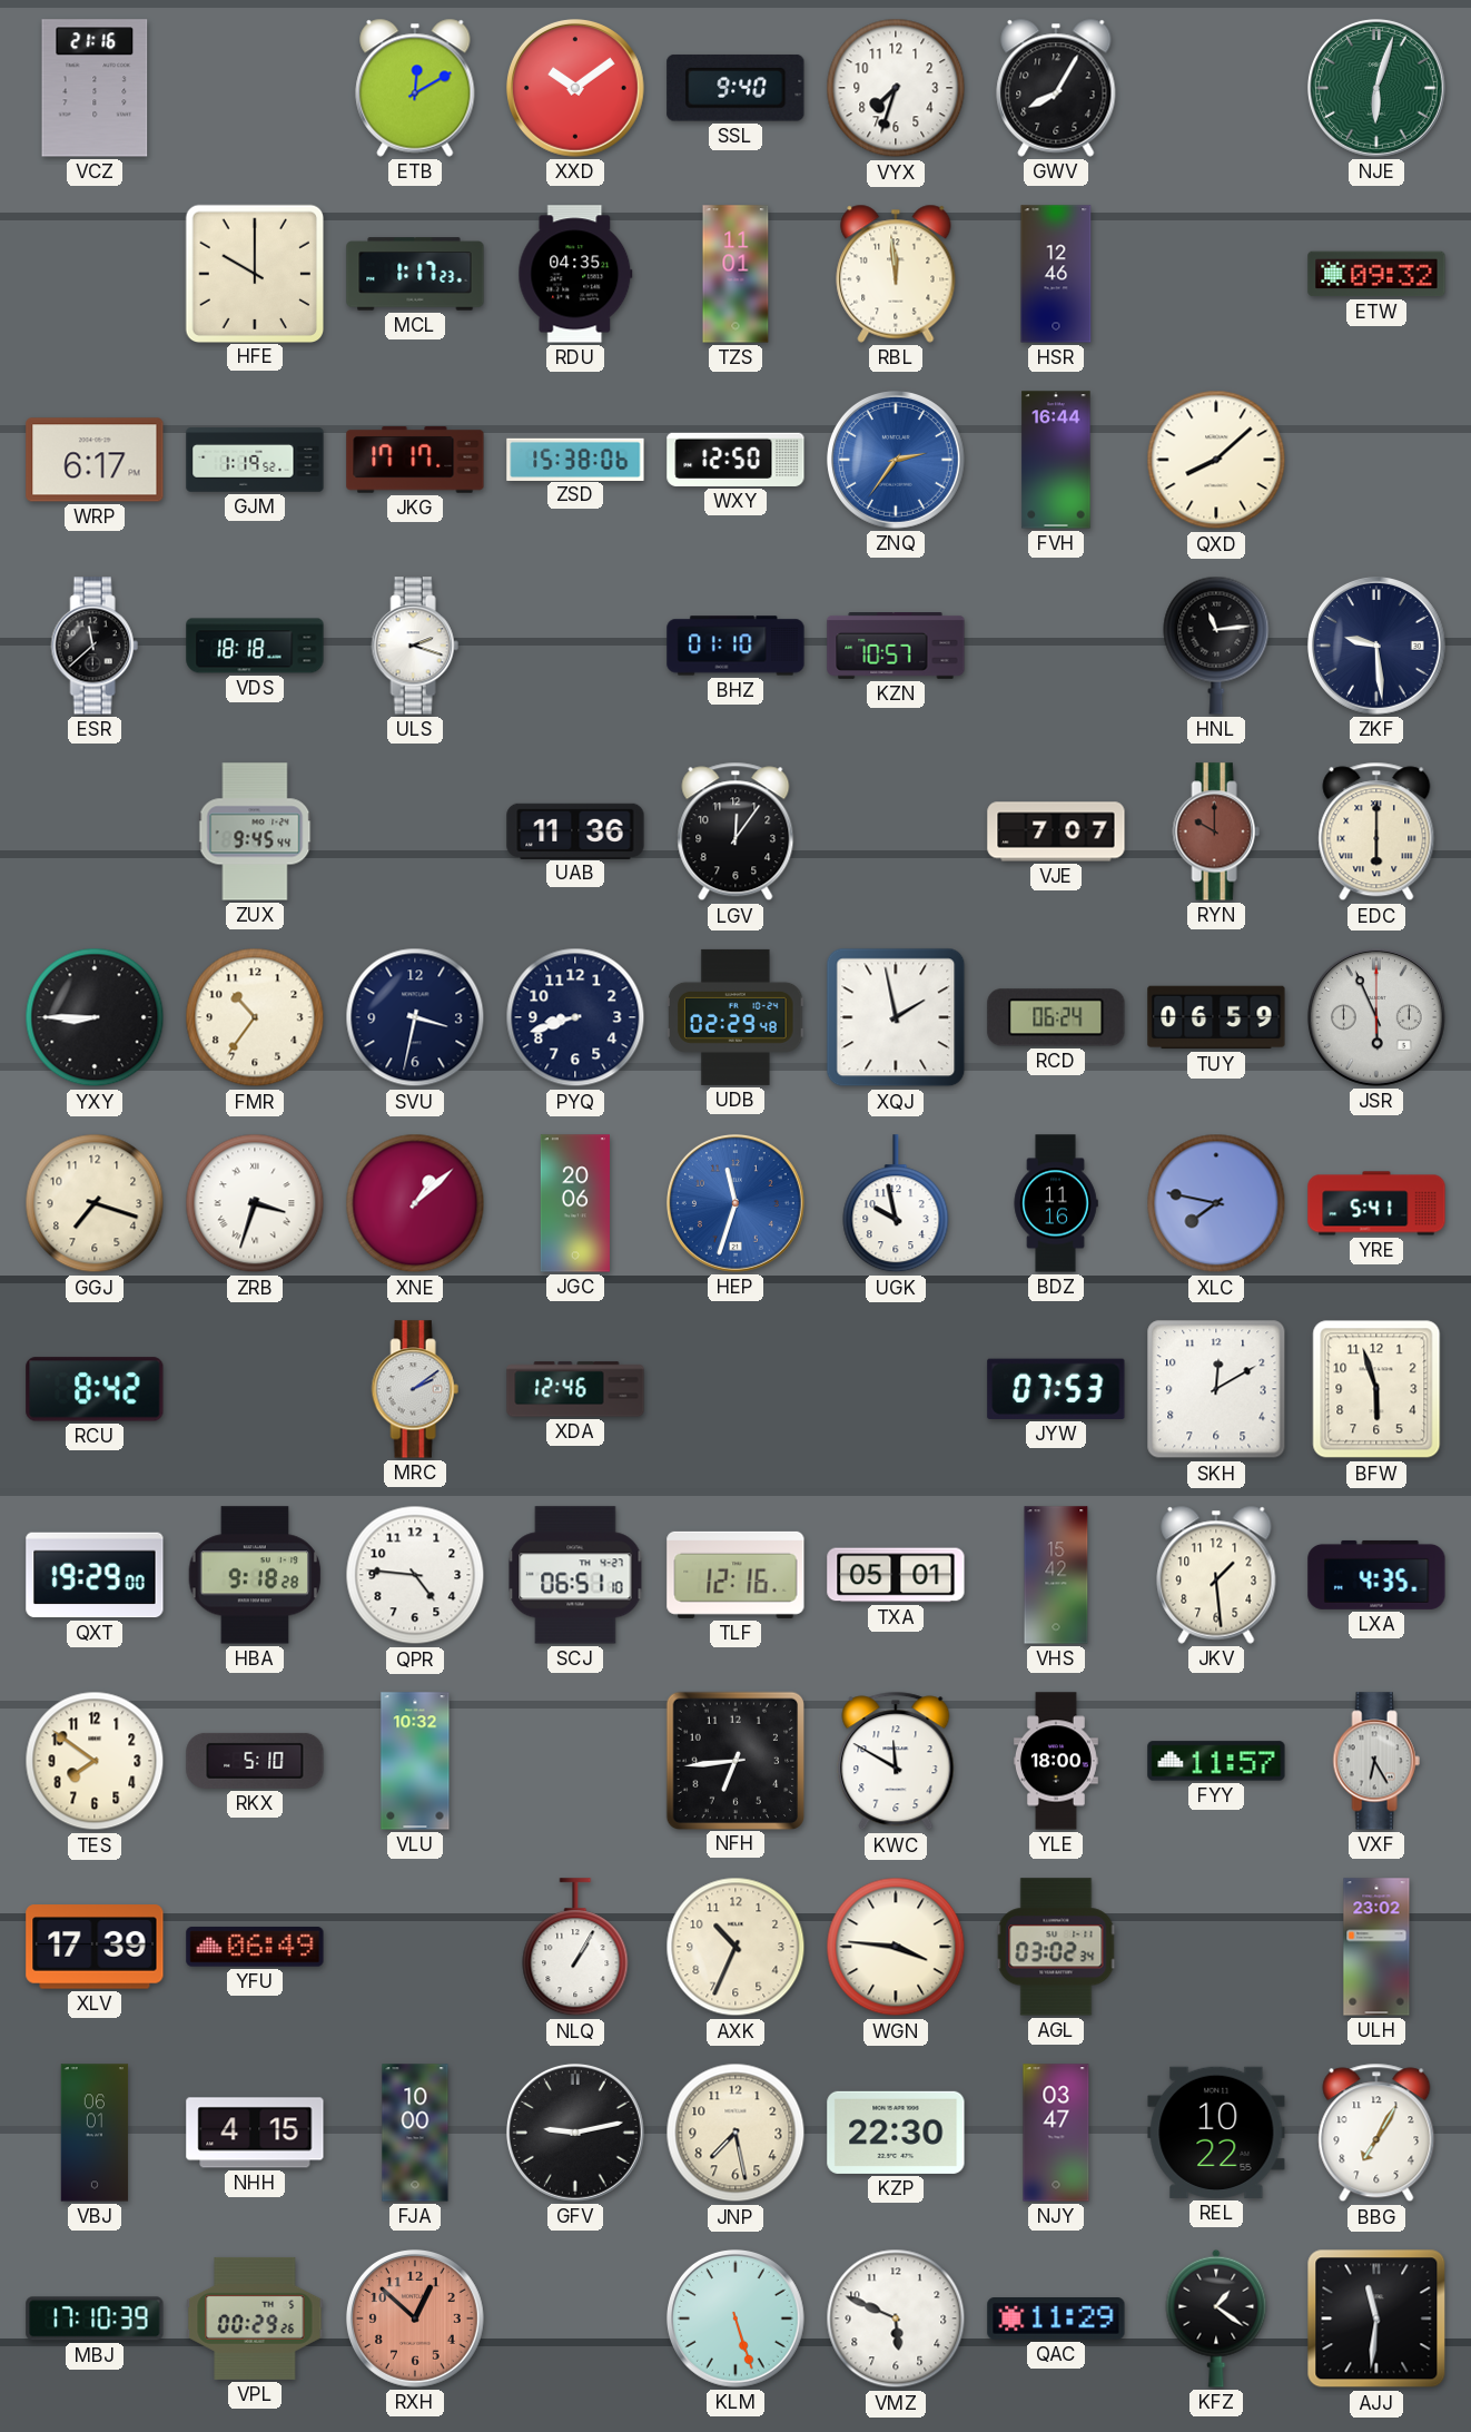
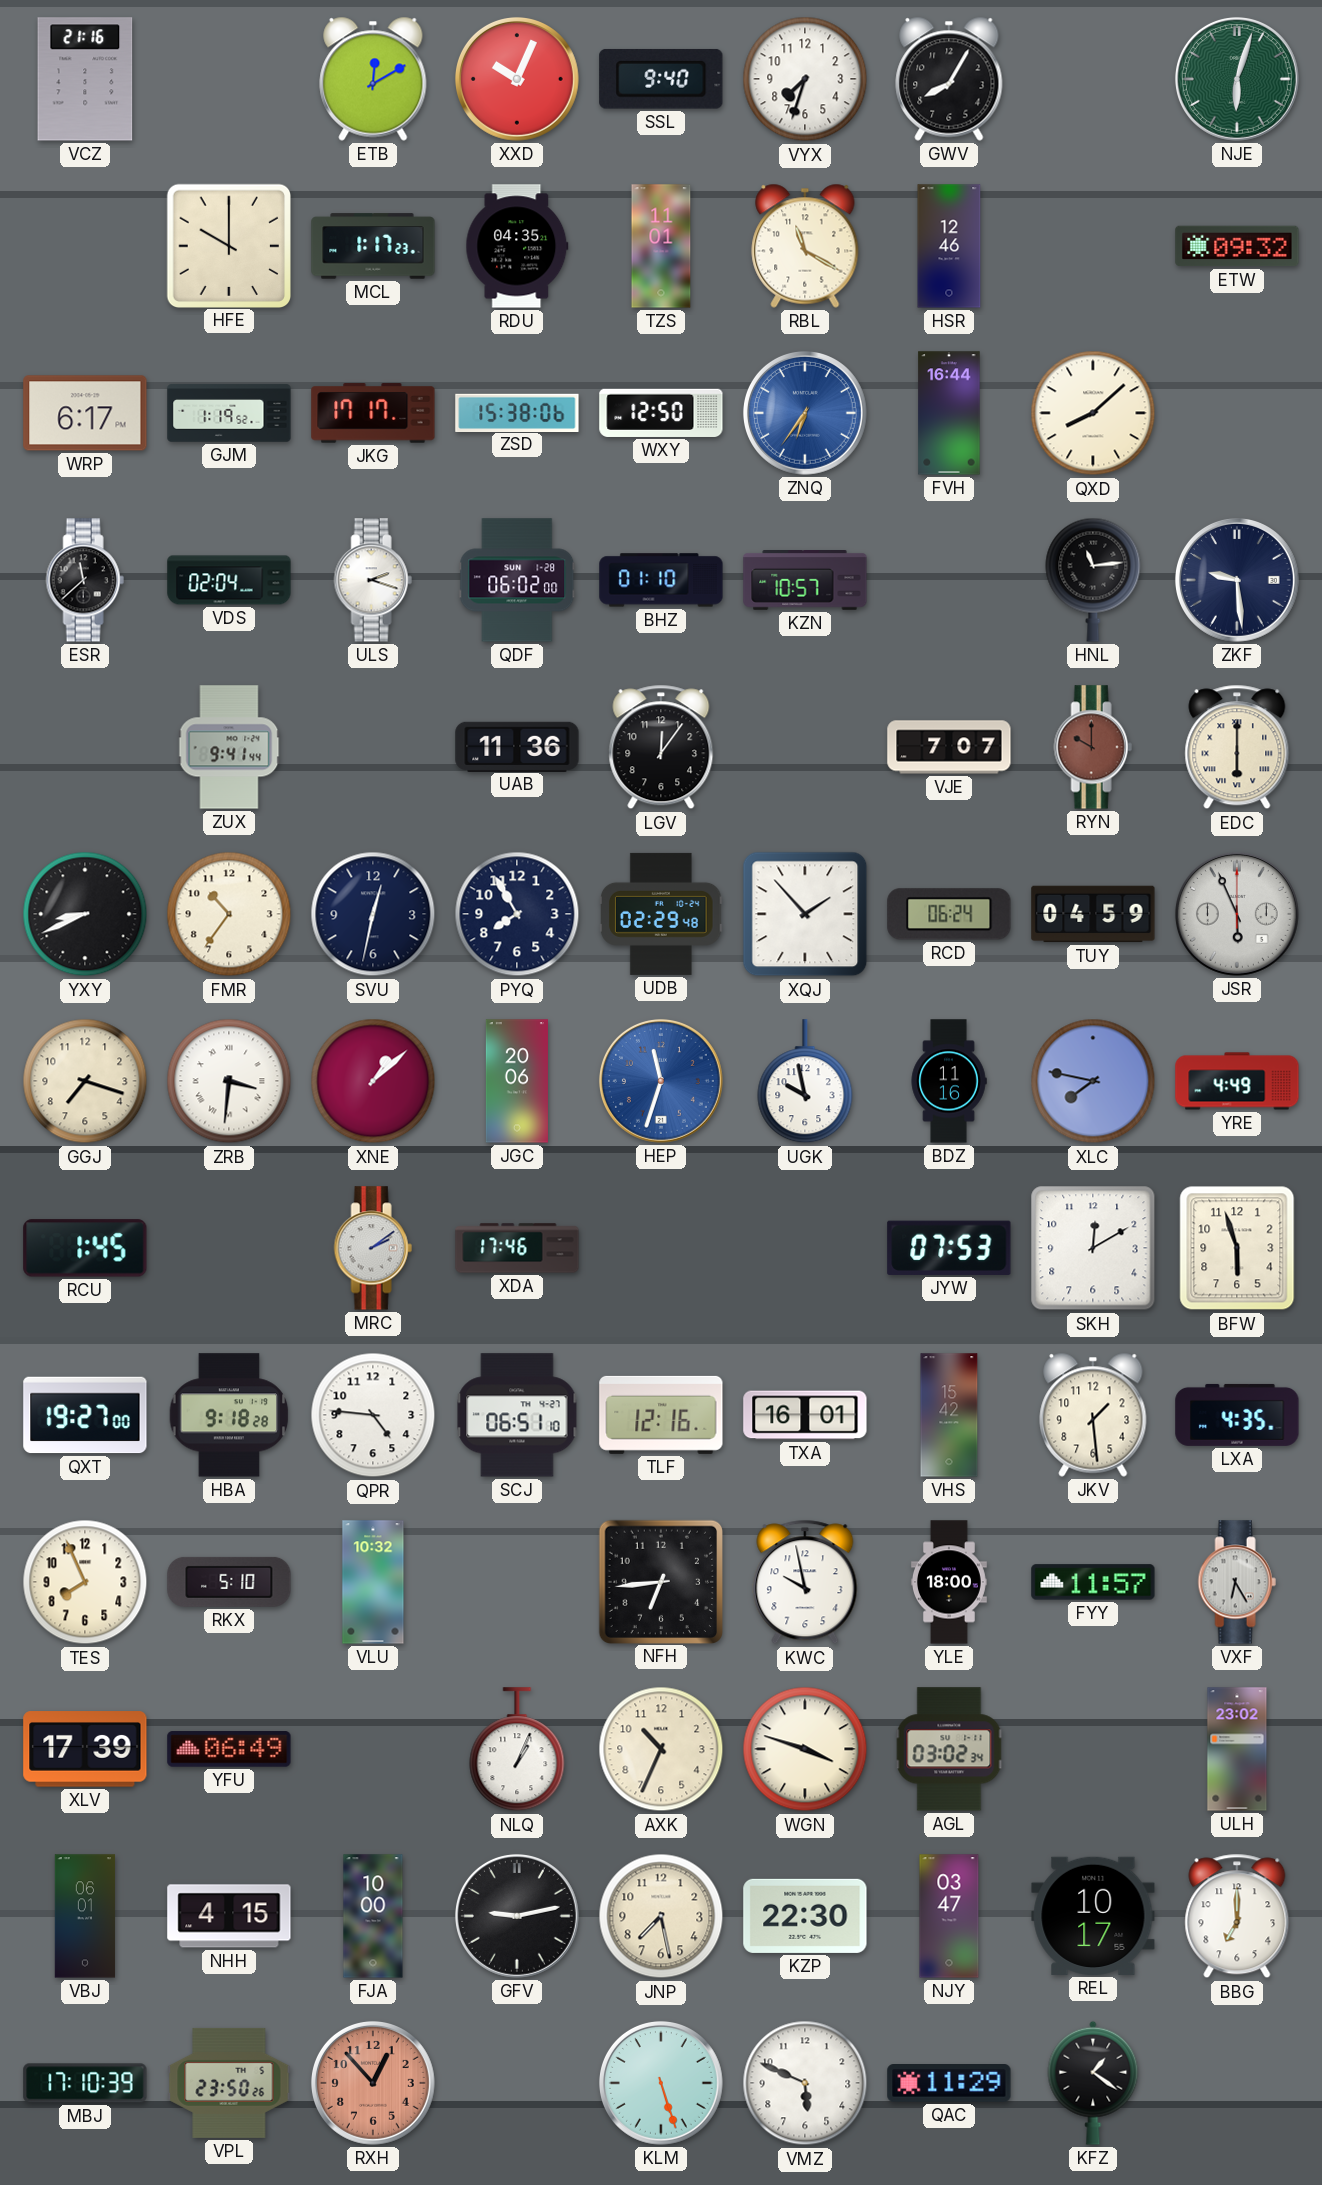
XXD: 10:09 -> 10:04 (517, 79)
RBL: 11:59 -> 11:20 (805, 246)
ZNQ: 2:36 -> 6:36 (805, 413)
VDS: 18:18 -> 02:04 (229, 580)
QDF: none -> 06:02 (517, 580)
ZUX: 9:45 -> 9:41 (229, 747)
YXY: 8:45 -> 8:41 (85, 914)
SVU: 3:32 -> 12:32 (373, 914)
PYQ: 8:42 -> 7:55 (517, 914)
XQJ: 1:58 -> 1:53 (805, 914)
TUY: 06:59 -> 04:59 (1093, 914)
ZRB: 3:33 -> 3:31 (229, 1081)
YRE: 5:41 -> 4:49 (1237, 1081)
RCU: 8:42 -> 1:45 (85, 1248)
XDA: 12:46 -> 17:46 (517, 1248)
QXT: 19:29 -> 19:27 (85, 1415)
TXA: 05:01 -> 16:01 (805, 1415)
TES: 7:51 -> 7:56 (85, 1582)
KWC: 11:50 -> 9:58 (805, 1582)
NLQ: 1:05 -> 1:04 (517, 1750)
WGN: 3:46 -> 3:48 (805, 1749)
REL: 10:22 -> 10:17 (1093, 1916)
BBG: 7:05 -> 7:00 (1237, 1916)
VPL: 00:29 -> 23:50 (229, 2083)
RXH: 12:52 -> 12:53 (373, 2083)
AJJ: 11:31 -> none (1376, 2318)
